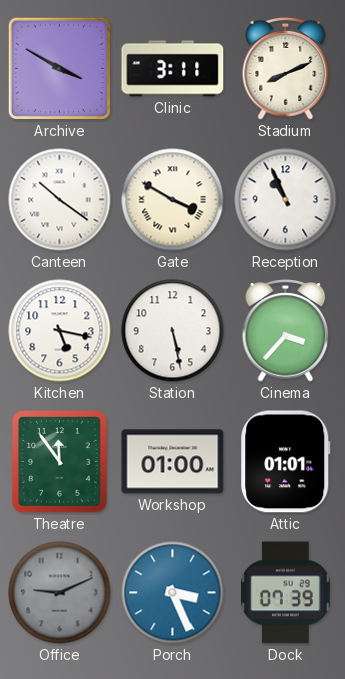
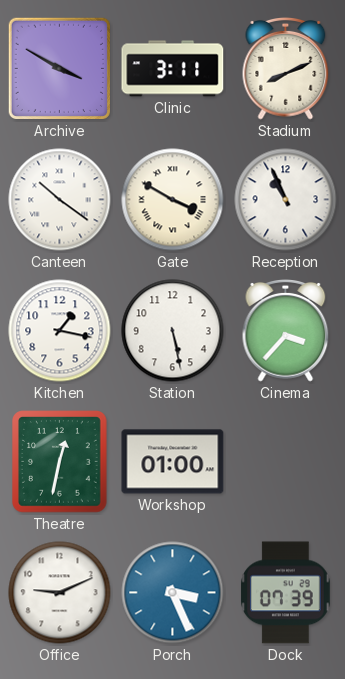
Kitchen: 5:17 -> 1:17 (60, 331)
Theatre: 11:54 -> 12:32 (60, 462)
Attic: 01:01 -> none (286, 462)
Office dial: grey -> white (60, 593)
